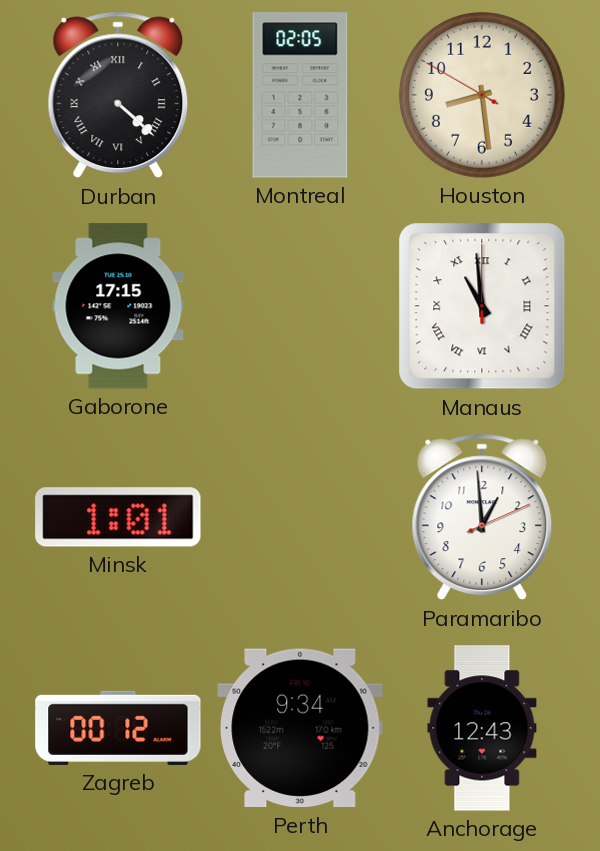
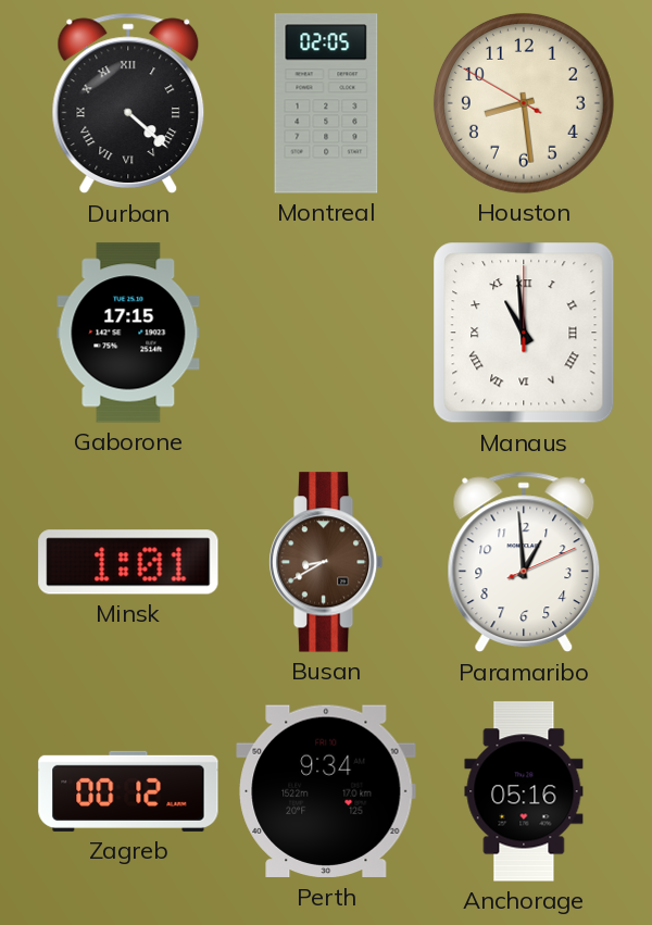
Busan: none -> 8:40 (326, 562)
Anchorage: 12:43 -> 05:16 (524, 791)
